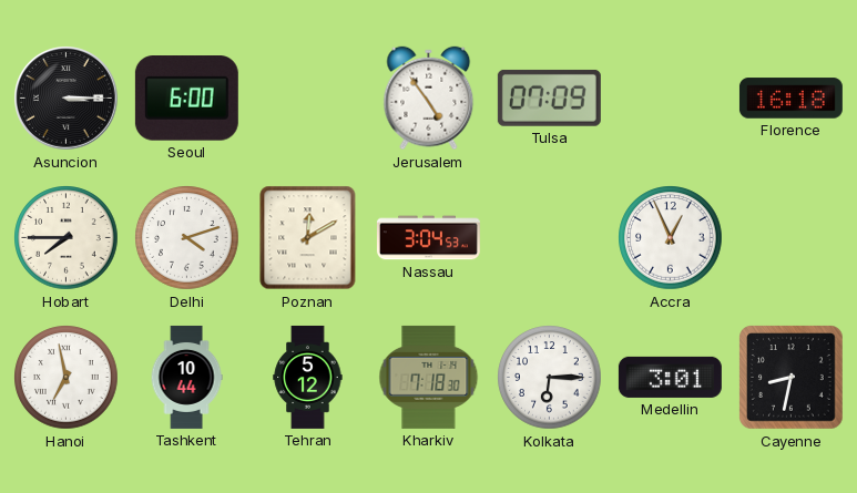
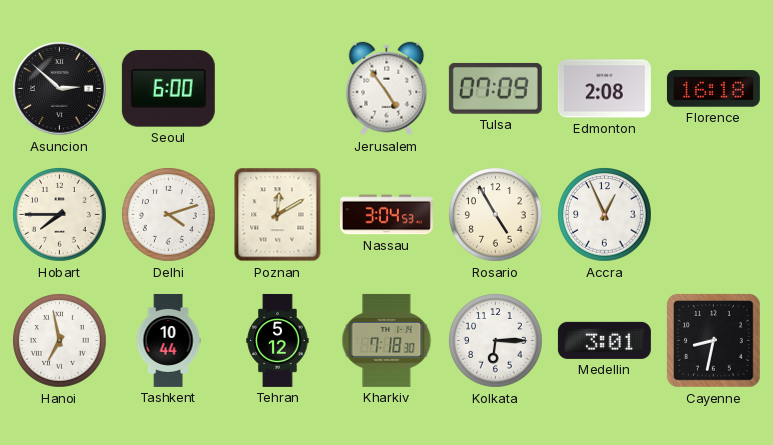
Asuncion: 3:15 -> 2:52 (60, 89)
Edmonton: none -> 2:08 (604, 89)
Rosario: none -> 4:55 (496, 215)
